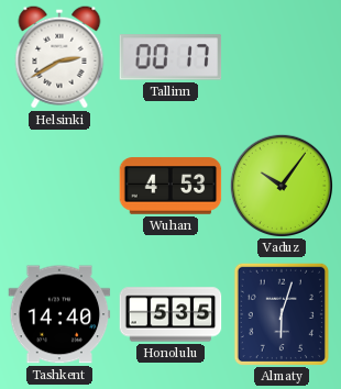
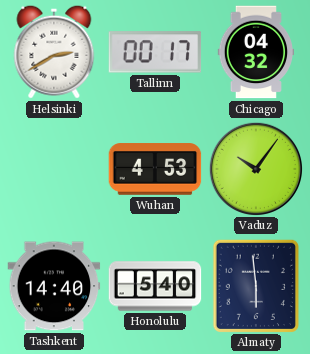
Chicago: none -> 04:32 (255, 52)
Honolulu: 5:35 -> 5:40 (155, 286)
Almaty: 6:03 -> 5:59 (256, 285)
